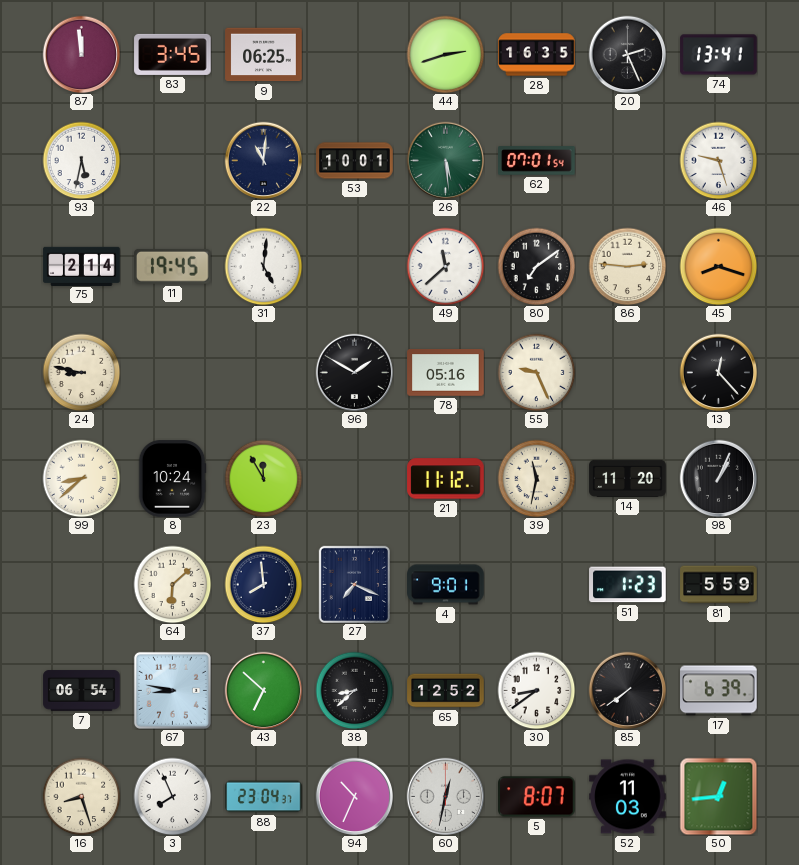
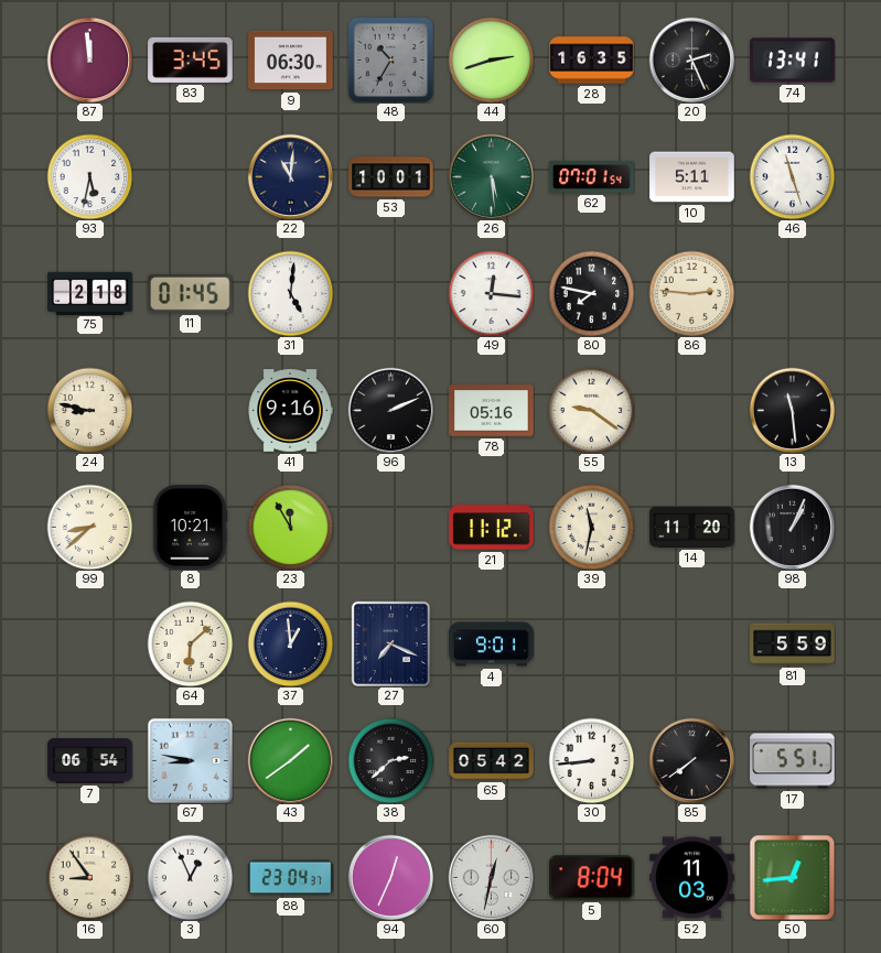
9: 06:25 -> 06:30 (291, 61)
48: none -> 10:35 (390, 59)
10: none -> 5:11 (692, 177)
46: 9:27 -> 11:27 (792, 176)
75: 2:14 -> 2:18 (90, 293)
11: 19:45 -> 01:45 (191, 293)
49: 11:38 -> 12:16 (491, 293)
80: 7:09 -> 7:47 (591, 293)
45: 8:18 -> none (718, 266)
41: none -> 9:16 (290, 411)
96: 1:50 -> 2:11 (390, 410)
55: 9:26 -> 9:21 (591, 410)
13: 12:23 -> 11:29 (792, 410)
8: 10:24 -> 10:21 (190, 528)
37: 7:59 -> 12:59 (290, 643)
51: 1:23 -> none (628, 585)
43: 6:52 -> 1:39 (290, 760)
38: 8:38 -> 2:38 (390, 760)
65: 12:52 -> 05:42 (492, 761)
30: 8:39 -> 8:44 (591, 760)
17: 6:39 -> 5:51 (793, 761)
16: 8:27 -> 8:54 (89, 877)
3: 7:56 -> 12:56 (190, 877)
94: 10:34 -> 12:34 (390, 877)
5: 8:07 -> 8:04 (592, 878)
